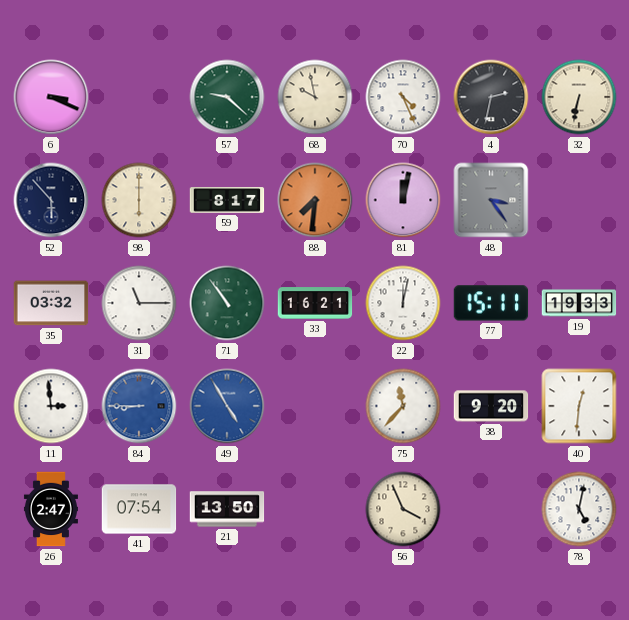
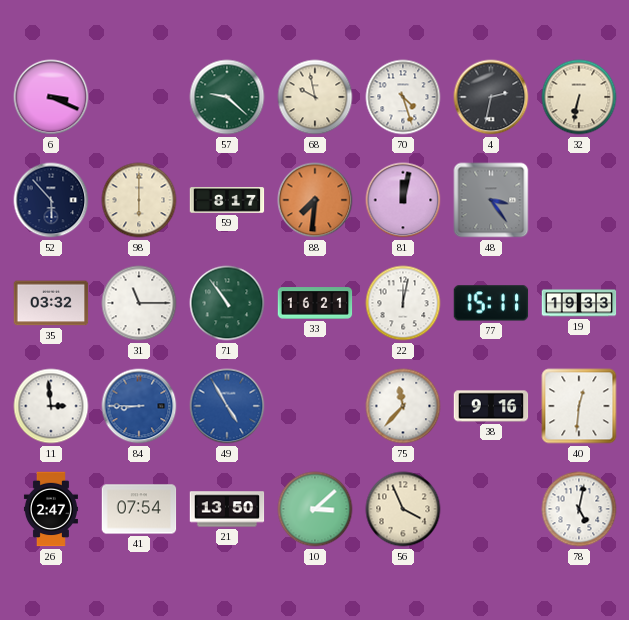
70: 4:26 -> 4:27 (403, 97)
38: 9:20 -> 9:16 (491, 406)
10: none -> 3:08 (315, 509)
